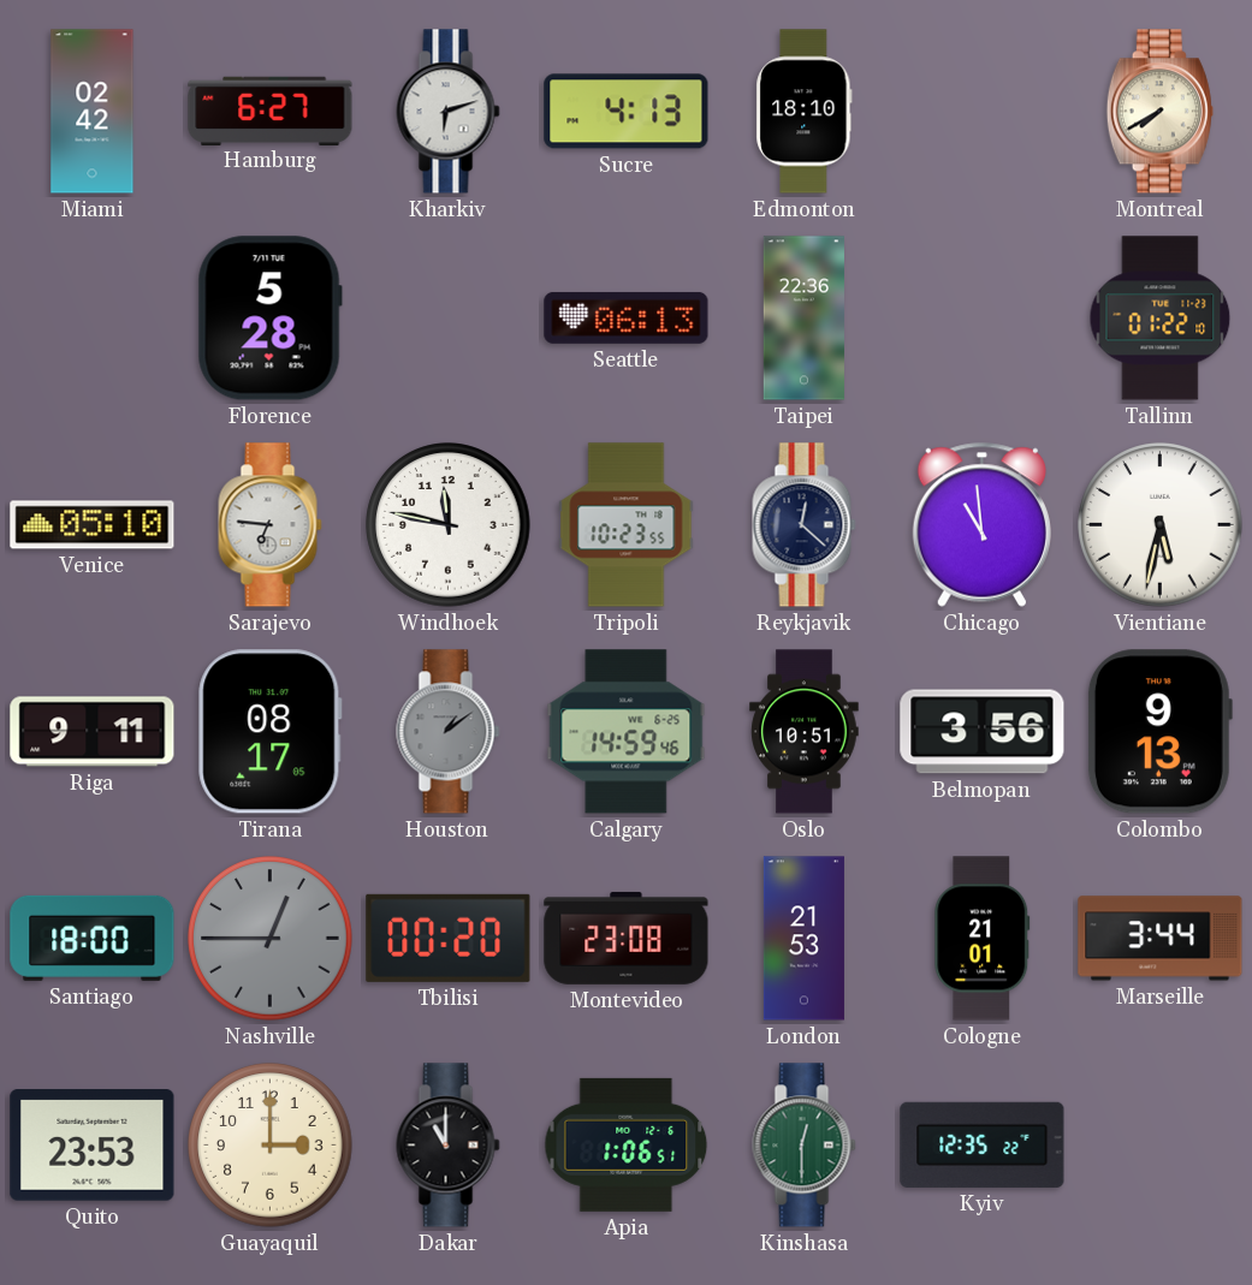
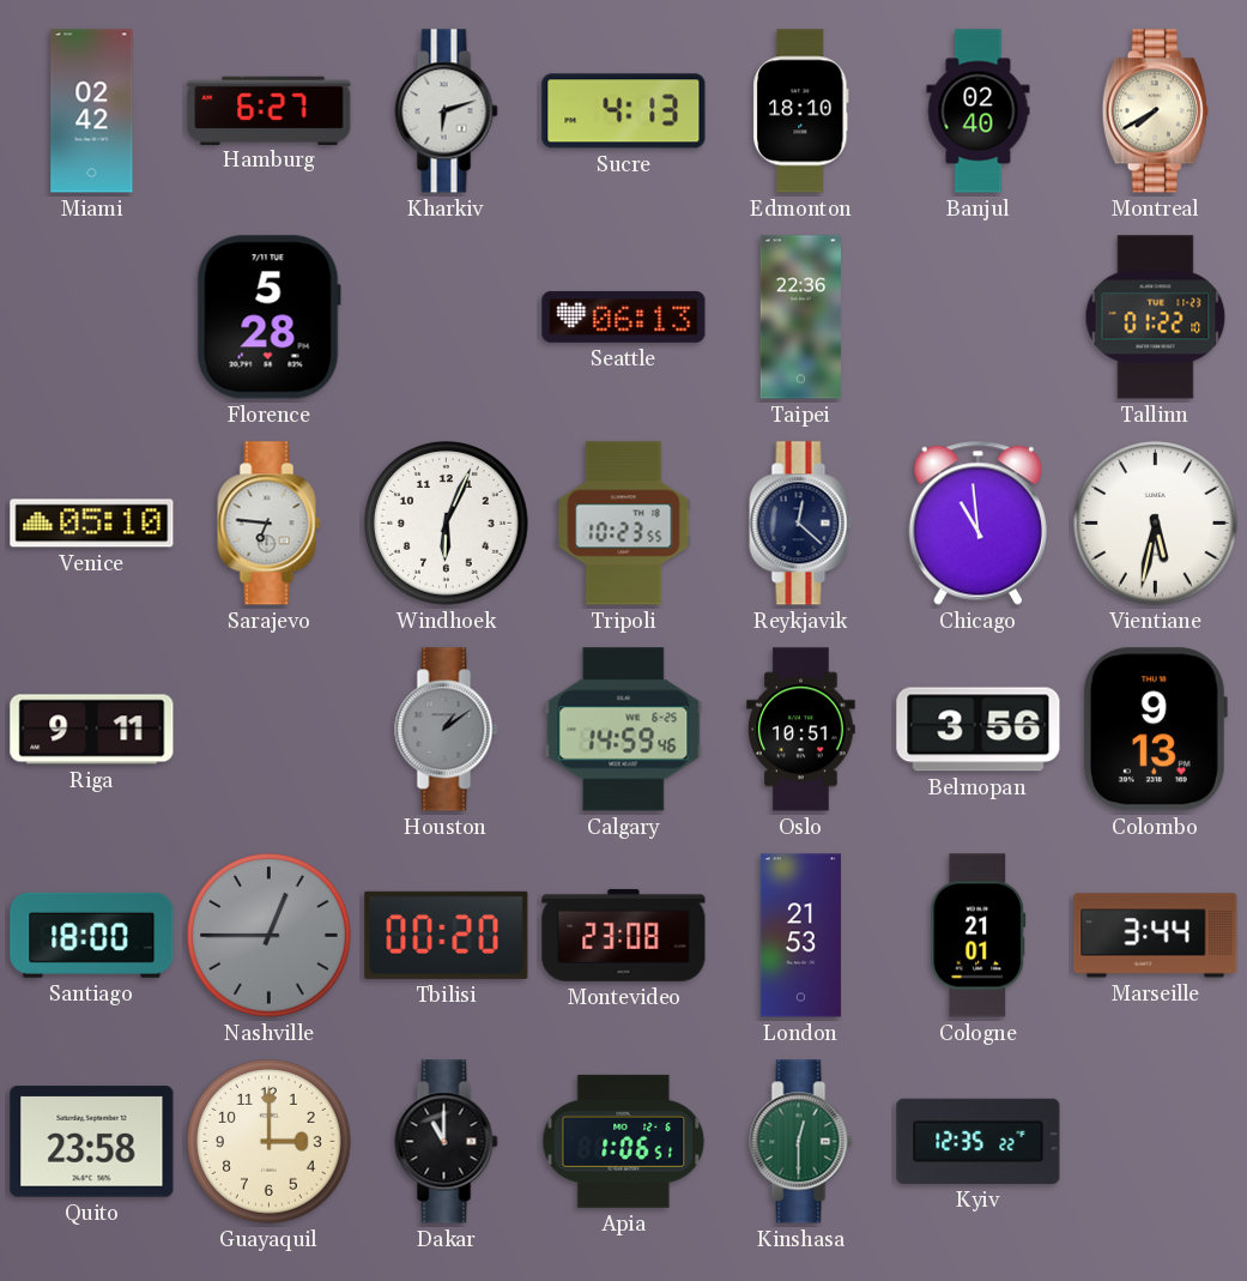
Banjul: none -> 02:40 (979, 111)
Windhoek: 11:47 -> 6:04 (447, 524)
Tirana: 08:17 -> none (271, 732)
Quito: 23:53 -> 23:58 (92, 1142)
